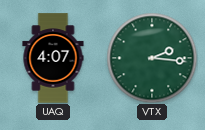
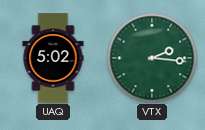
UAQ: 4:07 -> 5:02 (53, 58)
